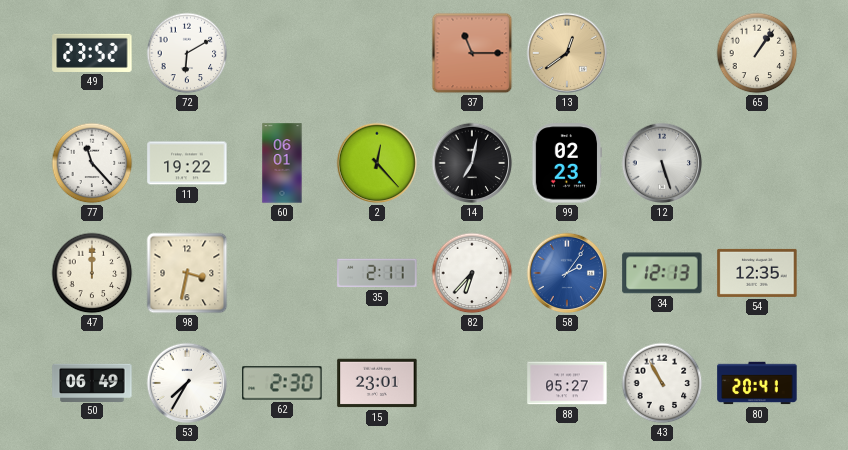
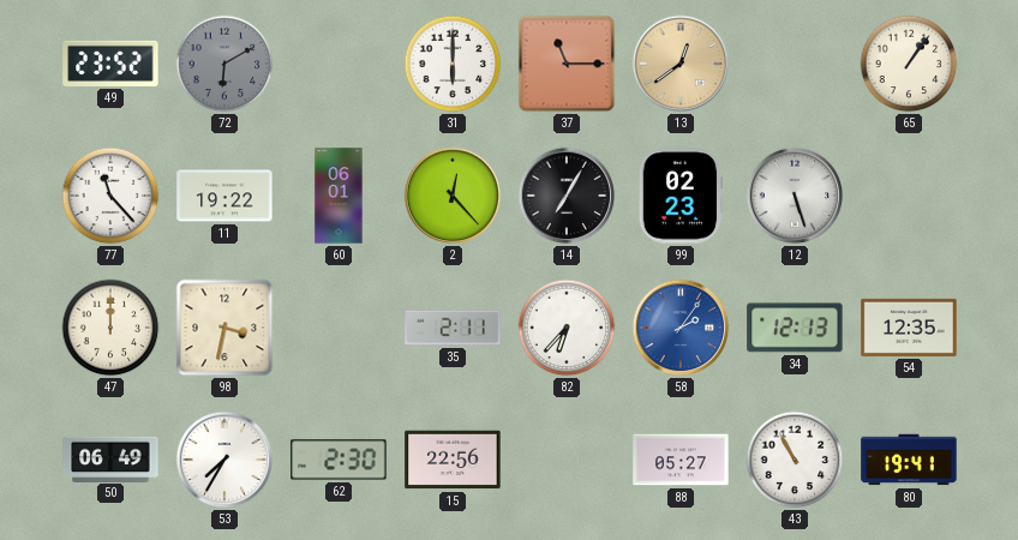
72 dial: white -> grey (224, 64)
31: none -> 6:00 (453, 64)
14: 7:02 -> 7:05 (567, 196)
15: 23:01 -> 22:56 (453, 460)
80: 20:41 -> 19:41 (909, 460)
